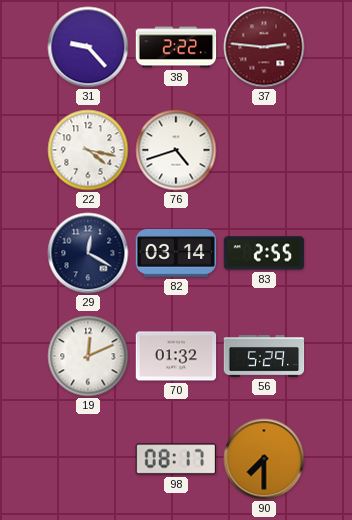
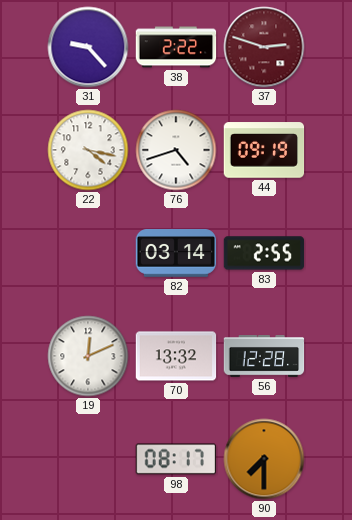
37: 2:46 -> 2:48 (264, 47)
44: none -> 09:19 (264, 150)
29: 12:20 -> none (88, 253)
70: 01:32 -> 13:32 (176, 356)
56: 5:29 -> 12:28 (264, 356)
